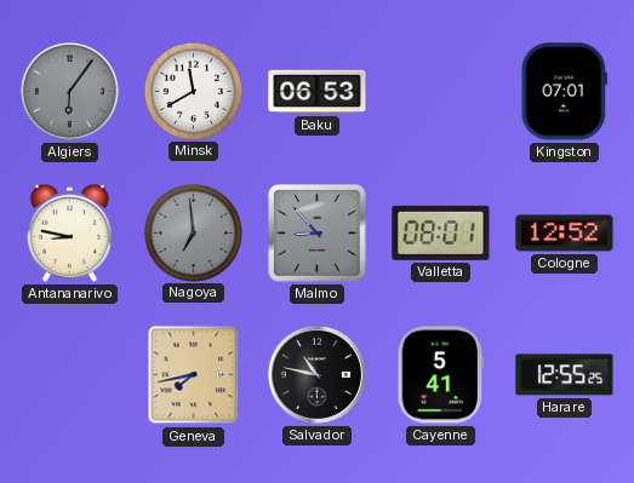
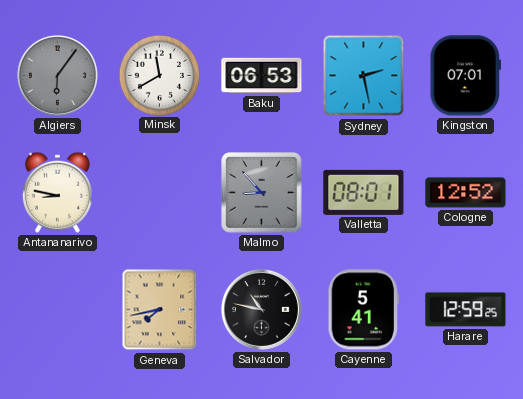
Sydney: none -> 2:28 (364, 76)
Nagoya: 6:59 -> none (193, 232)
Harare: 12:55 -> 12:59 (466, 310)
